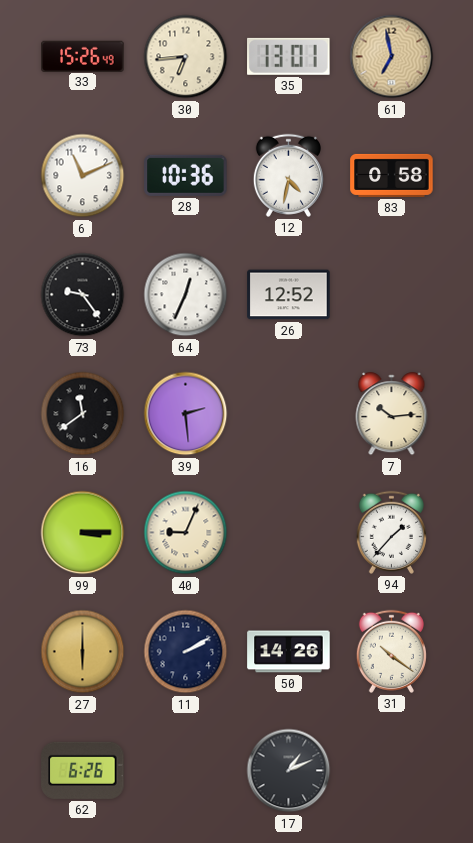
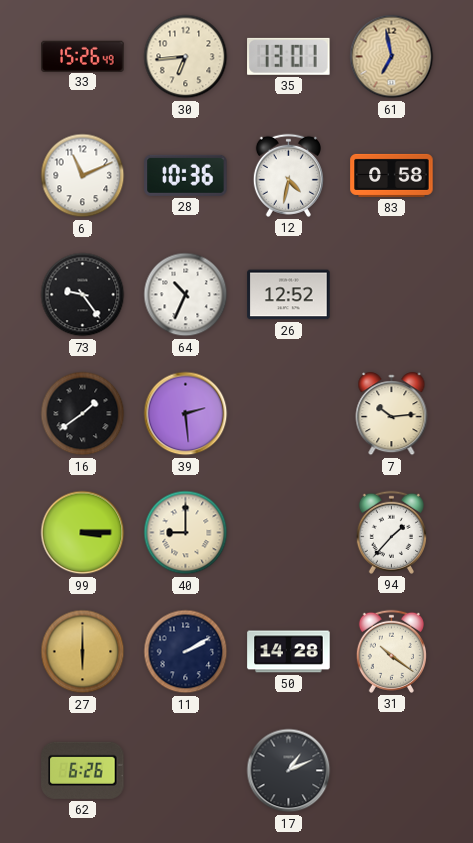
64: 12:34 -> 10:34 (186, 295)
16: 11:39 -> 1:39 (83, 414)
40: 9:04 -> 9:00 (186, 533)
50: 14:26 -> 14:28 (289, 652)
